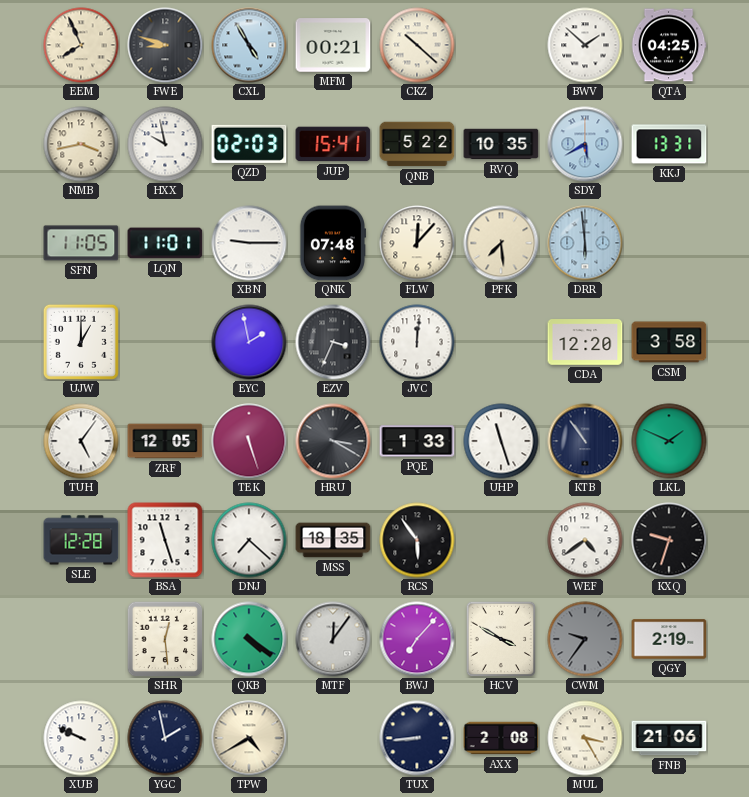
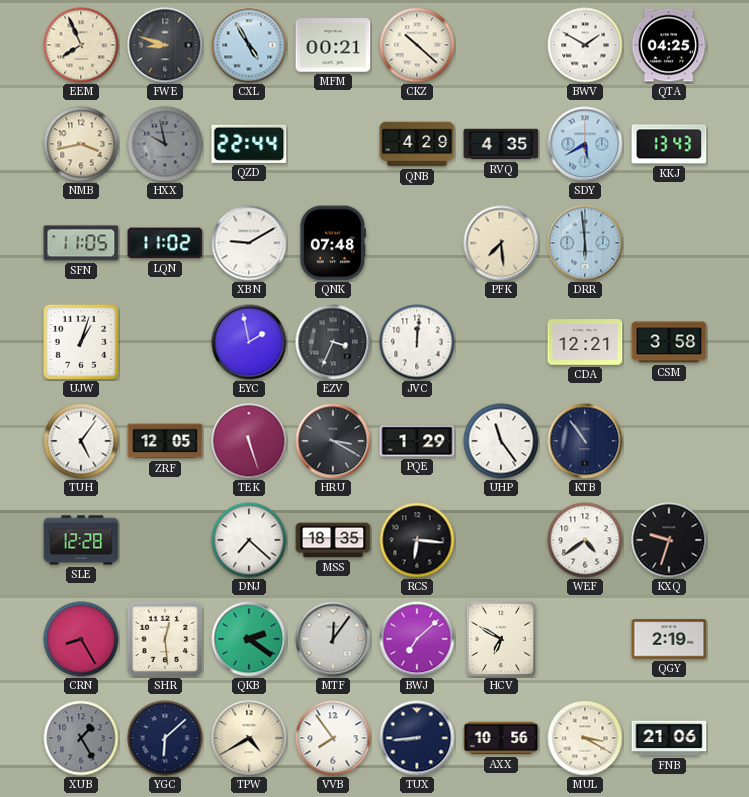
BWV: 1:52 -> 1:50 (585, 45)
HXX dial: white -> grey (165, 144)
QZD: 02:03 -> 22:44 (249, 144)
JUP: 15:41 -> none (333, 144)
QNB: 5:22 -> 4:29 (417, 144)
RVQ: 10:35 -> 4:35 (501, 144)
KKJ: 13:31 -> 13:43 (669, 144)
LQN: 11:01 -> 11:02 (165, 243)
XBN: 9:15 -> 9:10 (249, 243)
FLW: 12:07 -> none (417, 243)
UJW: 1:00 -> 1:03 (81, 342)
CDA: 12:20 -> 12:21 (585, 342)
PQE: 1:33 -> 1:29 (417, 441)
UHP: 11:27 -> 11:24 (501, 441)
LKL: 1:49 -> none (669, 441)
BSA: 11:27 -> none (165, 540)
RCS: 5:54 -> 6:16 (417, 540)
CRN: none -> 8:25 (81, 639)
QKB: 4:21 -> 2:21 (249, 639)
BWJ: 7:07 -> 7:08 (417, 639)
HCV: 3:50 -> 6:50 (501, 639)
CWM: 9:36 -> none (585, 639)
XUB: 9:49 -> 1:25 (81, 738)
XUB dial: white -> grey (81, 738)
YGC: 1:58 -> 6:08 (165, 738)
VVB: none -> 7:54 (333, 738)
AXX: 2:08 -> 10:56 (501, 738)
MUL: 3:25 -> 3:20 (585, 738)
